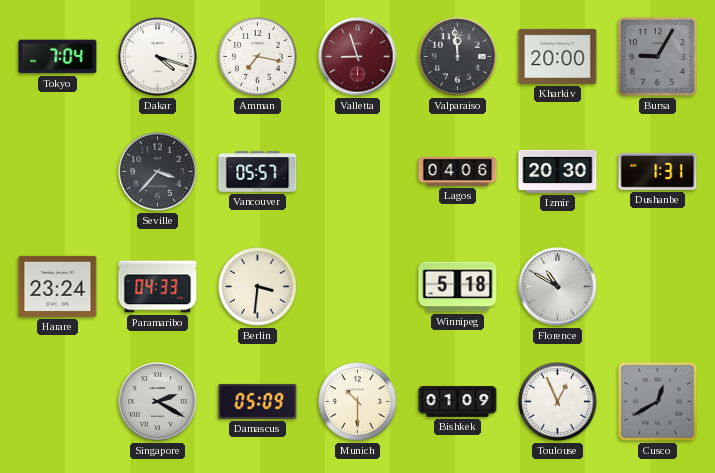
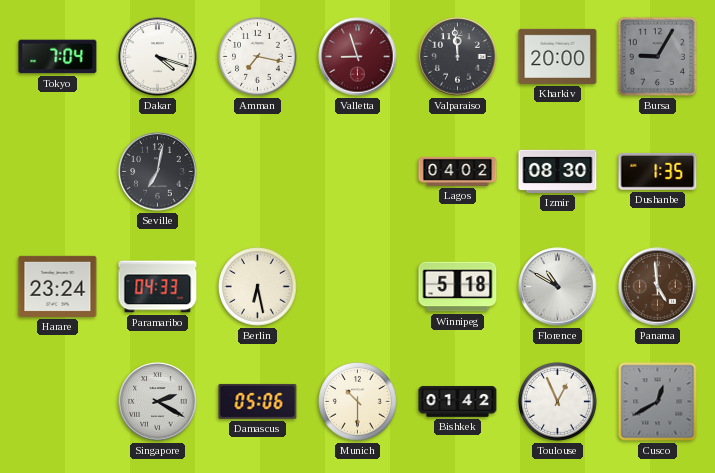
Seville: 3:37 -> 7:02 (158, 172)
Vancouver: 05:57 -> none (258, 172)
Lagos: 04:06 -> 04:02 (458, 171)
Izmir: 20:30 -> 08:30 (558, 171)
Dushanbe: 1:31 -> 1:35 (658, 171)
Berlin: 3:31 -> 6:28 (258, 287)
Panama: none -> 4:59 (658, 287)
Damascus: 05:09 -> 05:06 (258, 401)
Bishkek: 01:09 -> 01:42 (458, 402)
